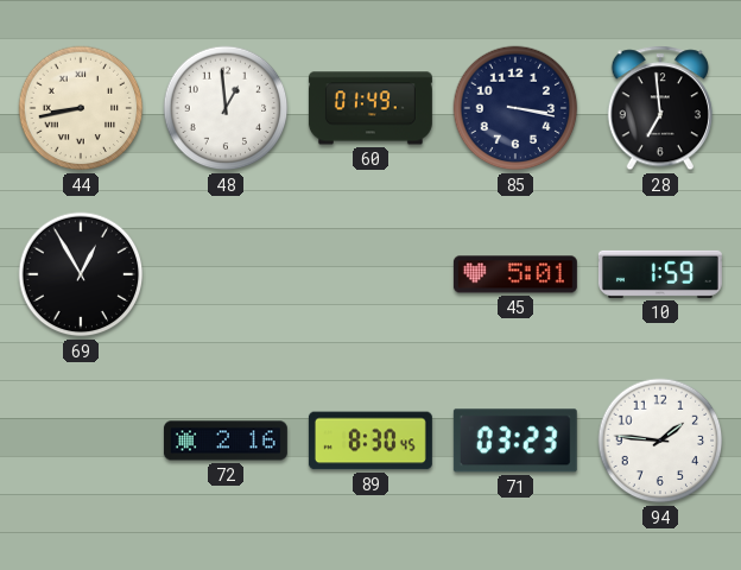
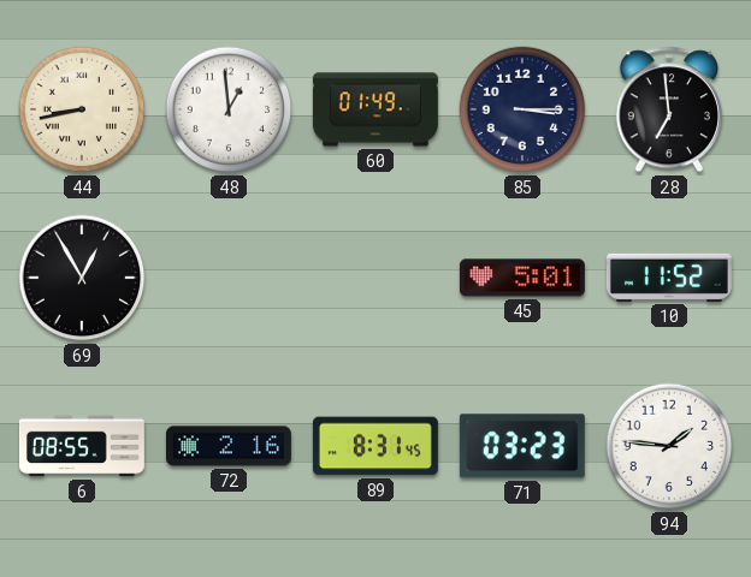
85: 3:17 -> 3:15 (522, 109)
10: 1:59 -> 11:52 (669, 278)
6: none -> 08:55 (82, 446)
89: 8:30 -> 8:31 (375, 446)
